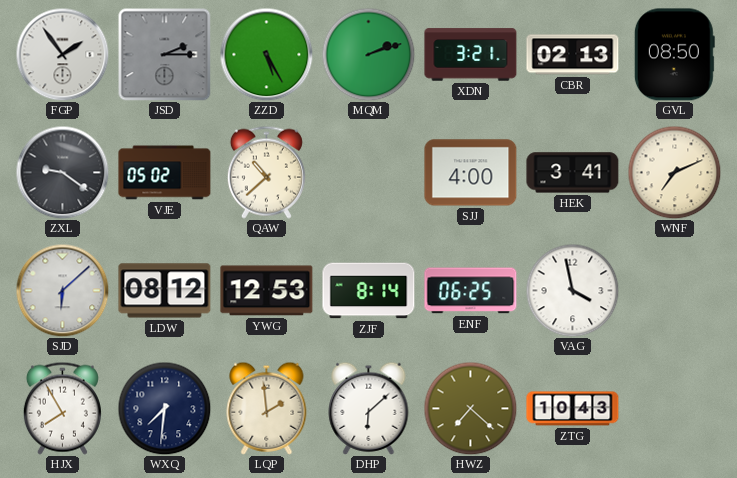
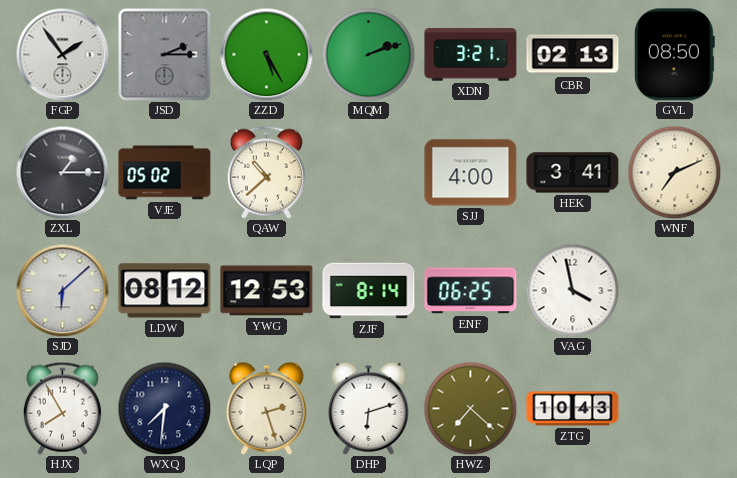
ZXL: 9:21 -> 1:15 (62, 172)
LQP: 1:59 -> 2:27 (267, 408)
DHP: 6:08 -> 6:12 (369, 408)
